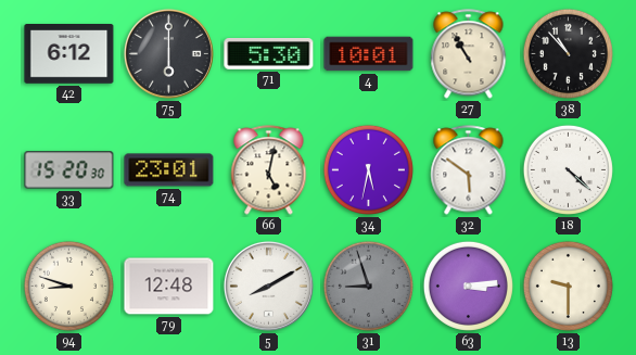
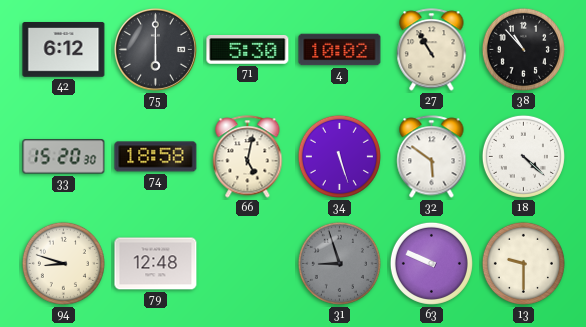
4: 10:01 -> 10:02 (340, 50)
74: 23:01 -> 18:58 (156, 157)
34: 5:32 -> 5:27 (339, 156)
5: 8:10 -> none (268, 286)
63: 3:14 -> 9:49 (431, 263)
